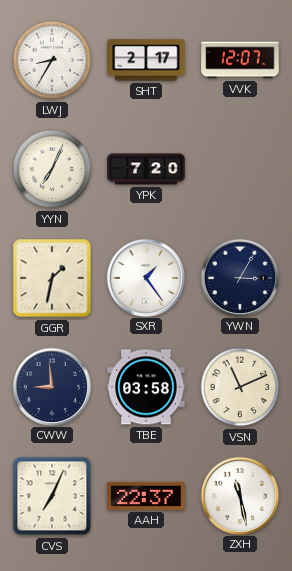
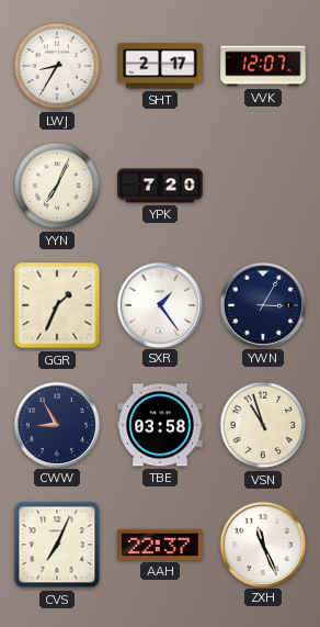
GGR: 1:32 -> 1:34 (57, 305)
CWW: 8:59 -> 8:55 (56, 424)
VSN: 11:11 -> 10:57 (263, 425)
ZXH: 11:28 -> 11:26 (262, 544)
